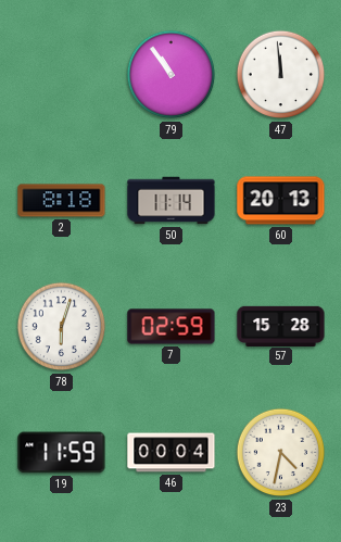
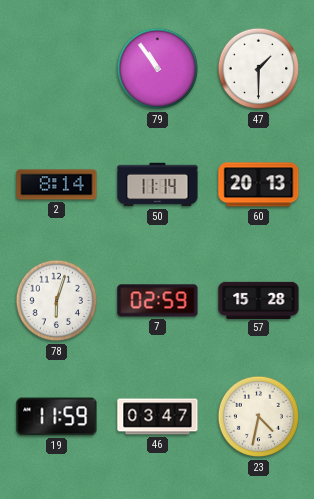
47: 11:59 -> 1:30 (259, 69)
2: 8:18 -> 8:14 (57, 185)
46: 00:04 -> 03:47 (158, 417)
